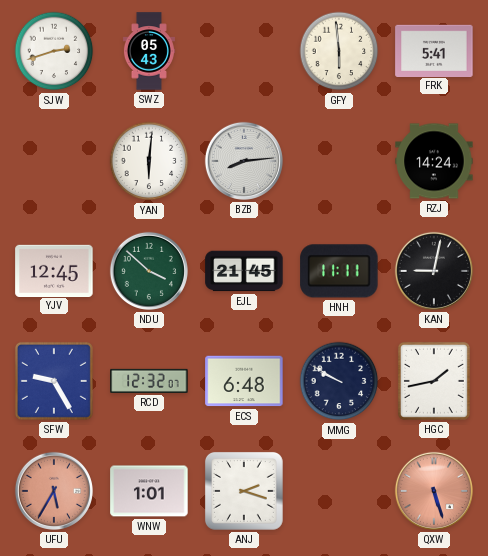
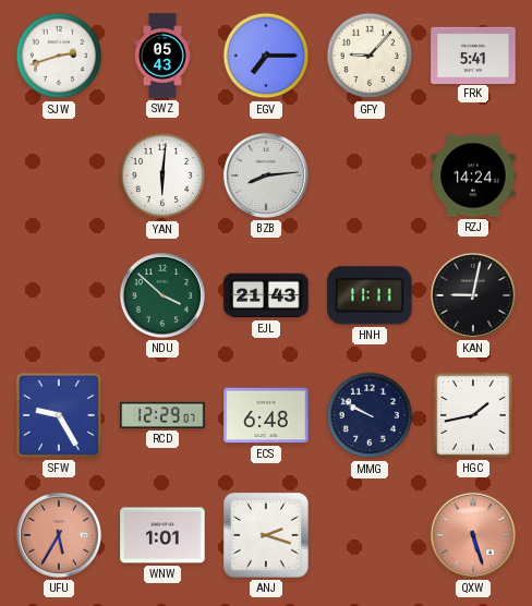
EGV: none -> 7:15 (266, 56)
GFY: 5:59 -> 9:07 (370, 56)
YJV: 12:45 -> none (54, 270)
EJL: 21:45 -> 21:43 (266, 295)
RCD: 12:32 -> 12:29 (162, 415)
